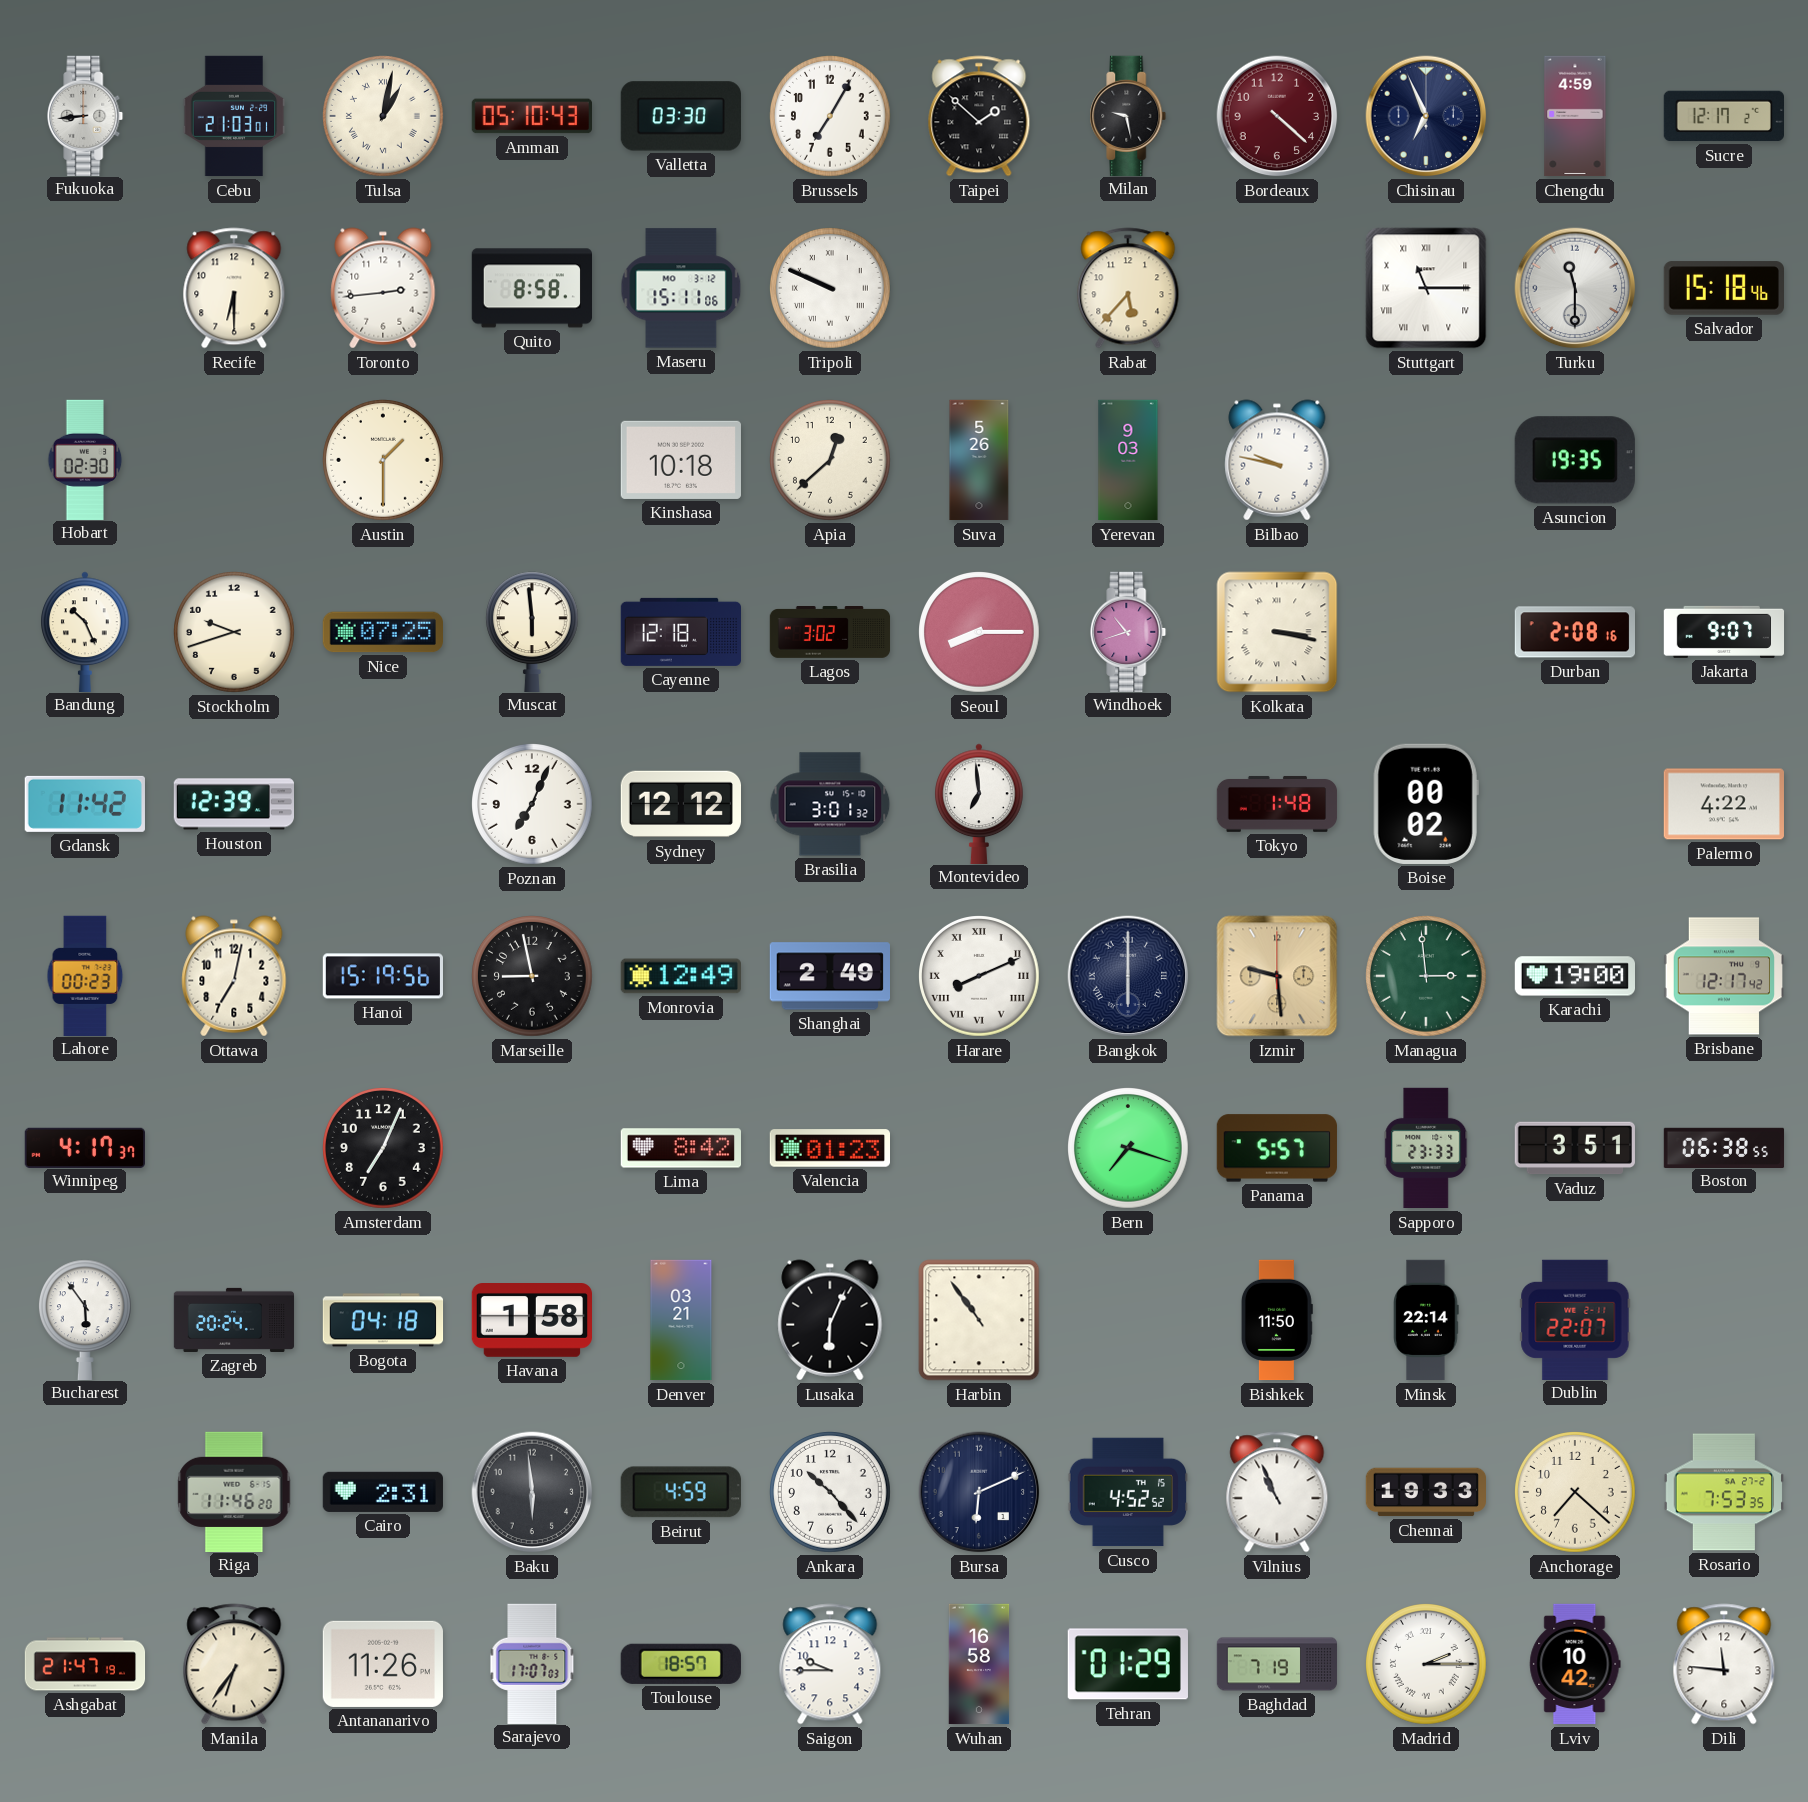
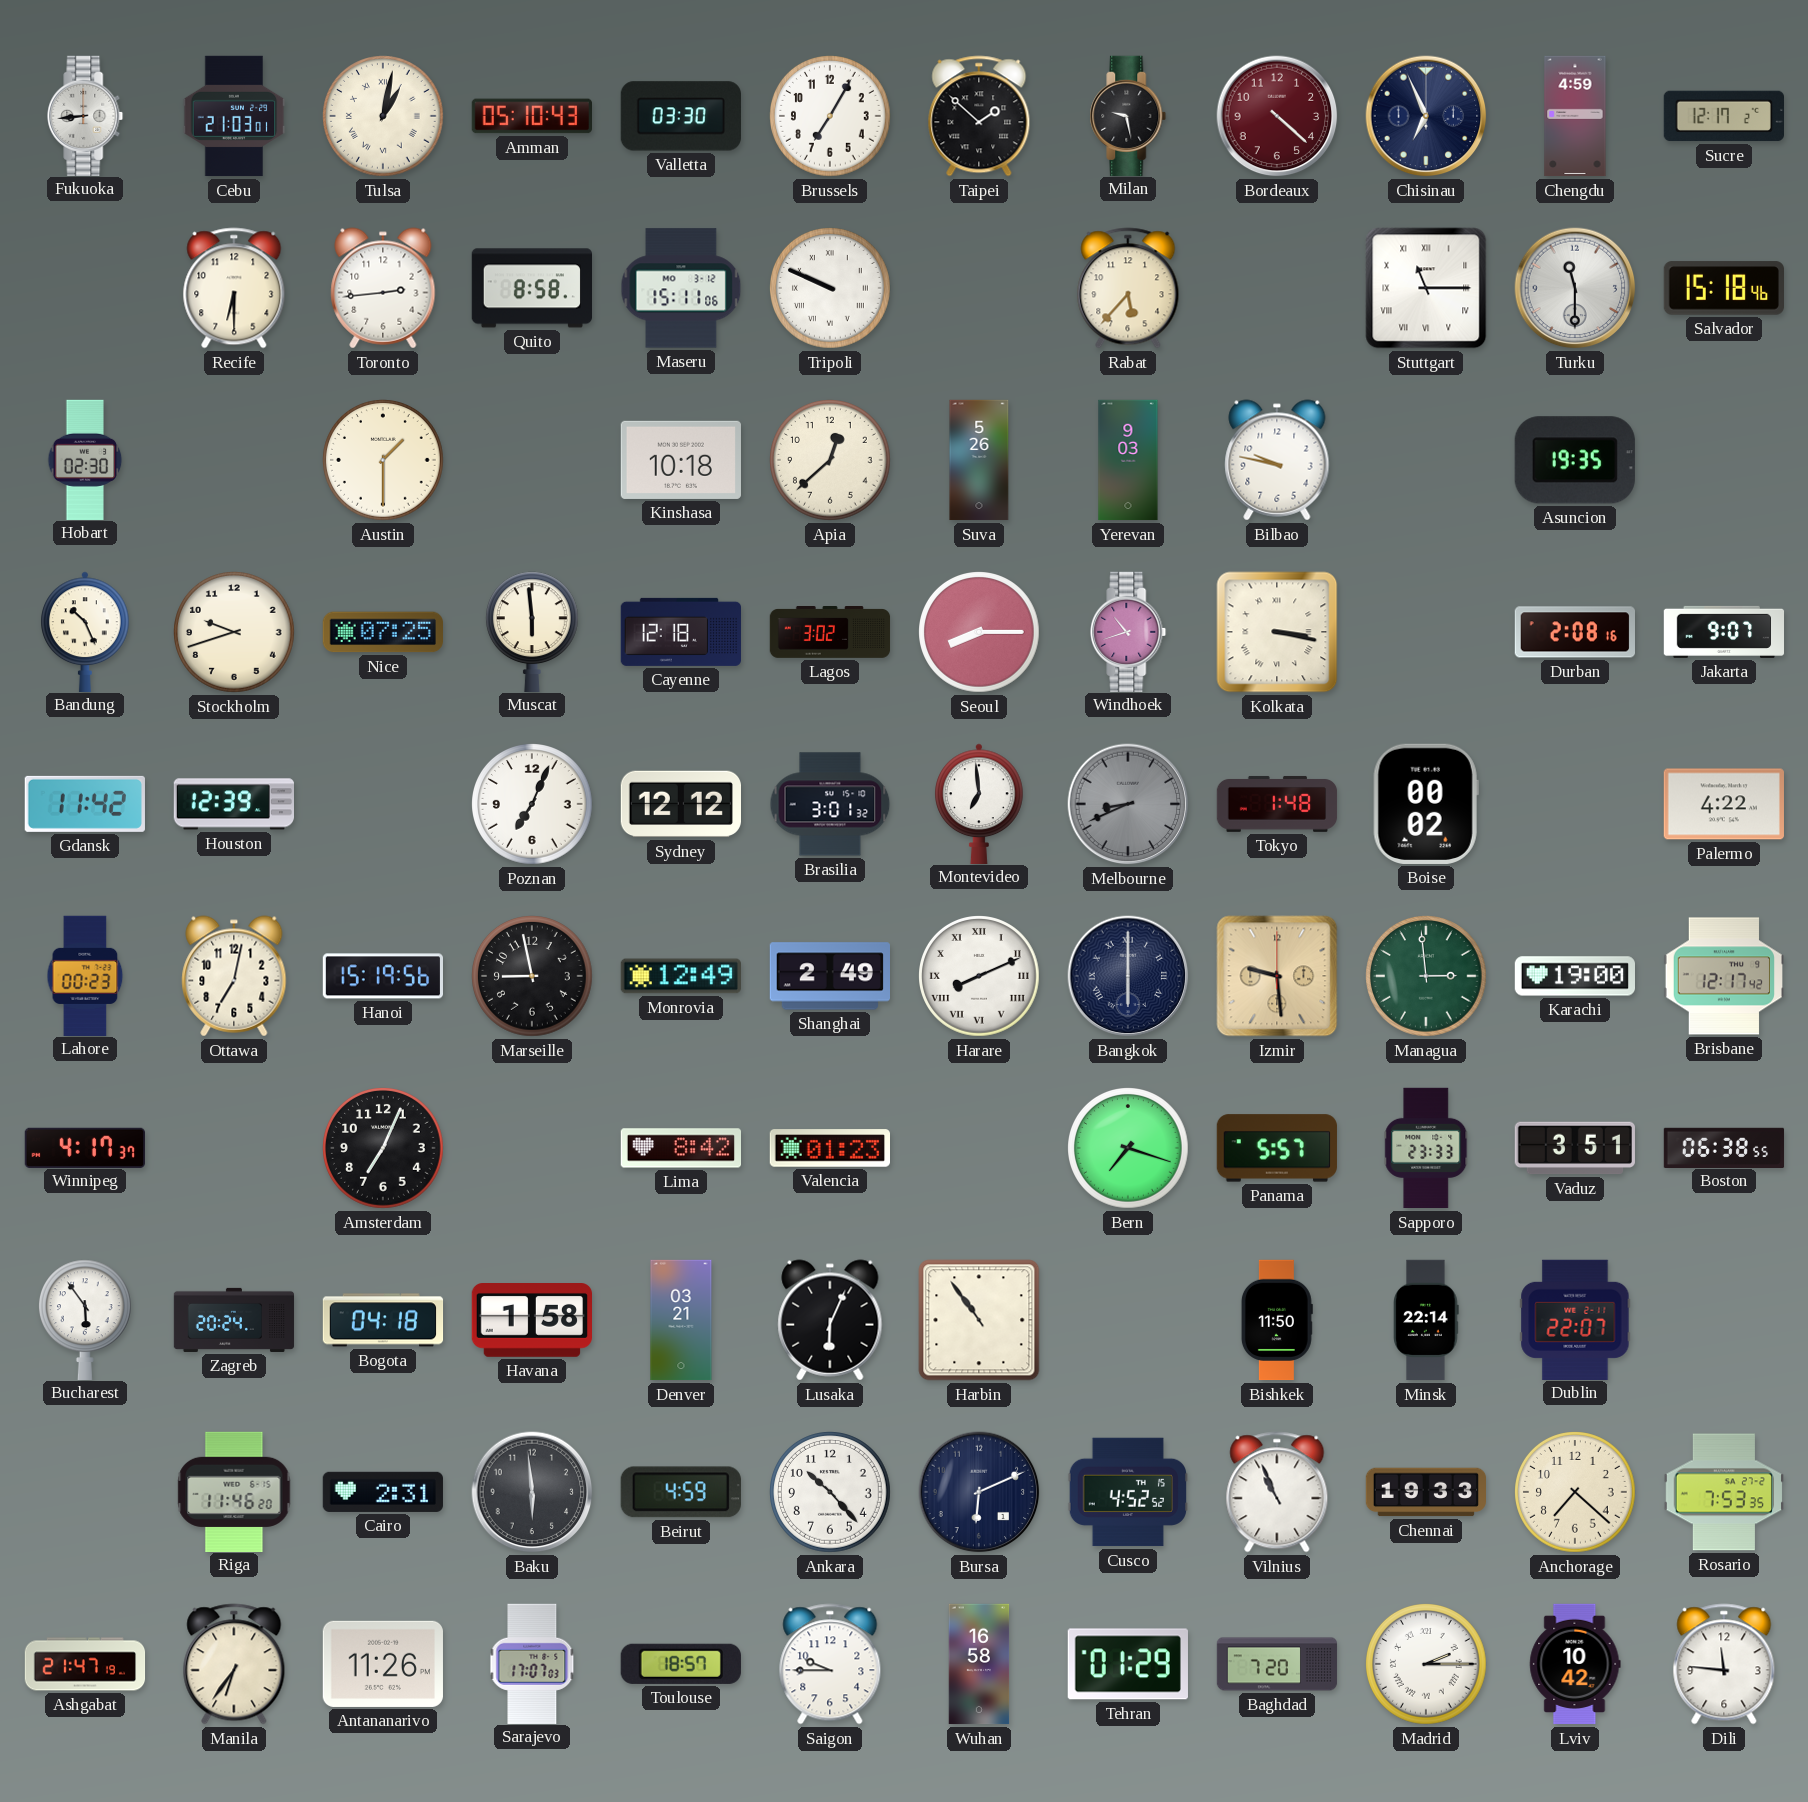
Melbourne: none -> 8:41 (1128, 804)
Baghdad: 7:19 -> 7:20 (1277, 1664)
